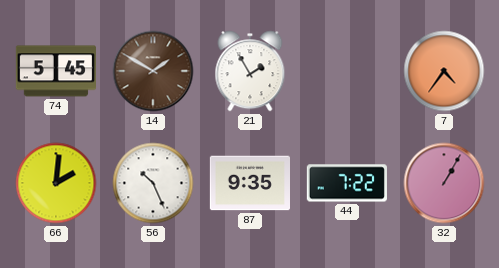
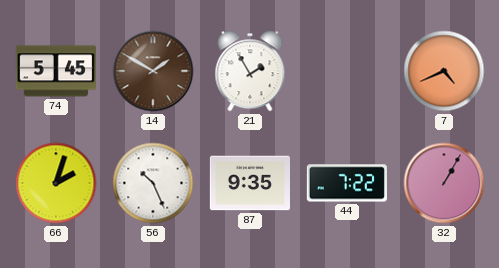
7: 4:36 -> 4:41 (444, 71)
66: 2:01 -> 2:03 (56, 183)
